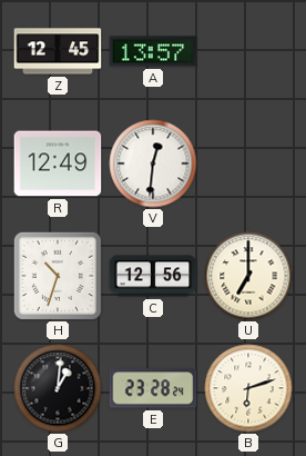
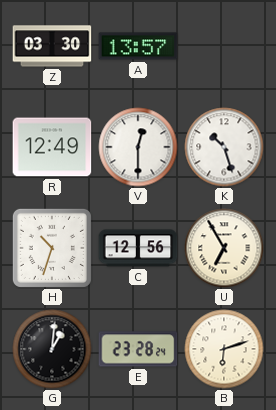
Z: 12:45 -> 03:30 (52, 46)
V: 12:31 -> 12:30 (138, 147)
K: none -> 10:27 (224, 147)
U: 7:00 -> 6:55 (224, 248)
